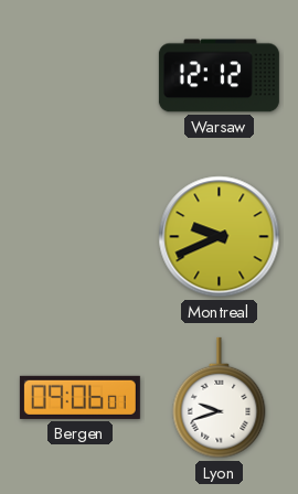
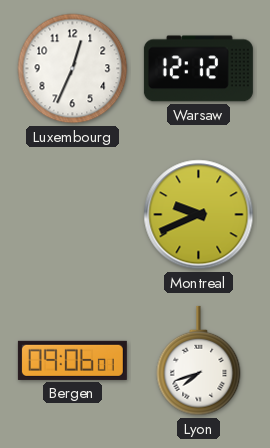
Luxembourg: none -> 12:34 (73, 69)
Lyon: 9:42 -> 7:42 (199, 361)
